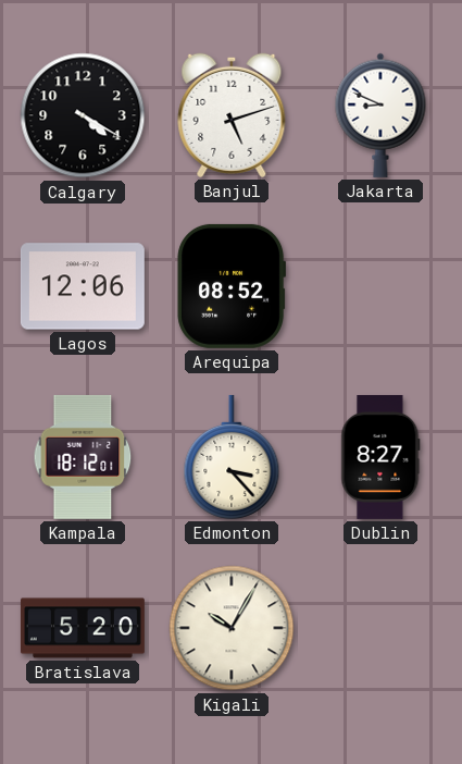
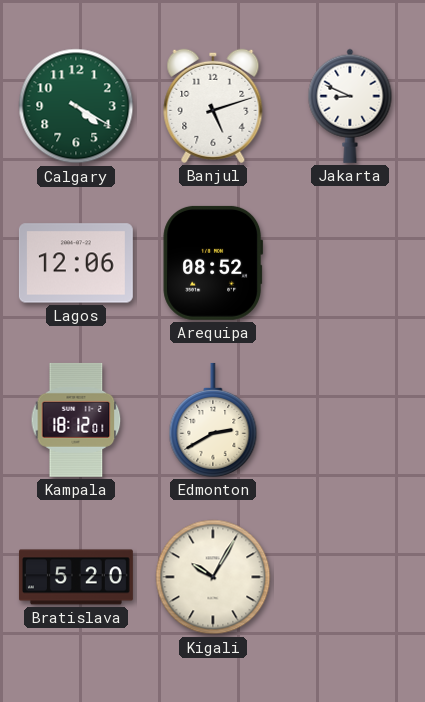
Calgary dial: black -> green (76, 106)
Edmonton: 3:23 -> 2:40 (213, 420)
Dublin: 8:27 -> none (380, 457)
